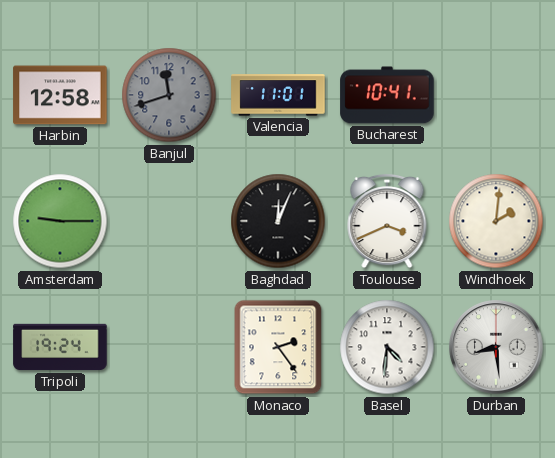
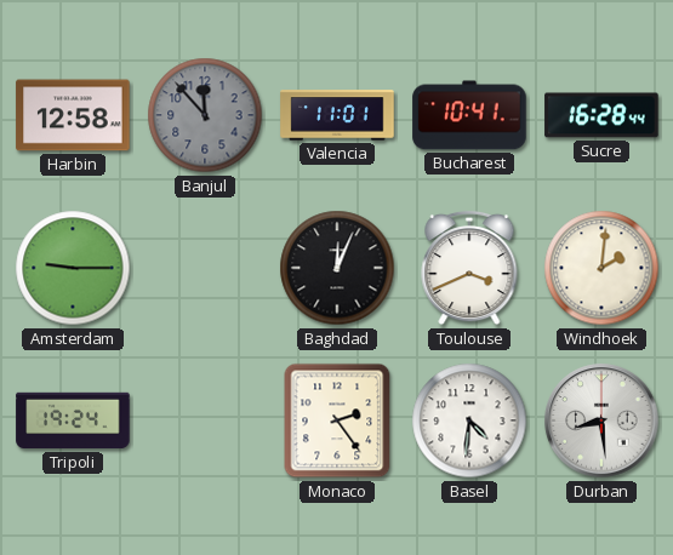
Banjul: 11:42 -> 11:53 (205, 115)
Sucre: none -> 16:28 (601, 115)
